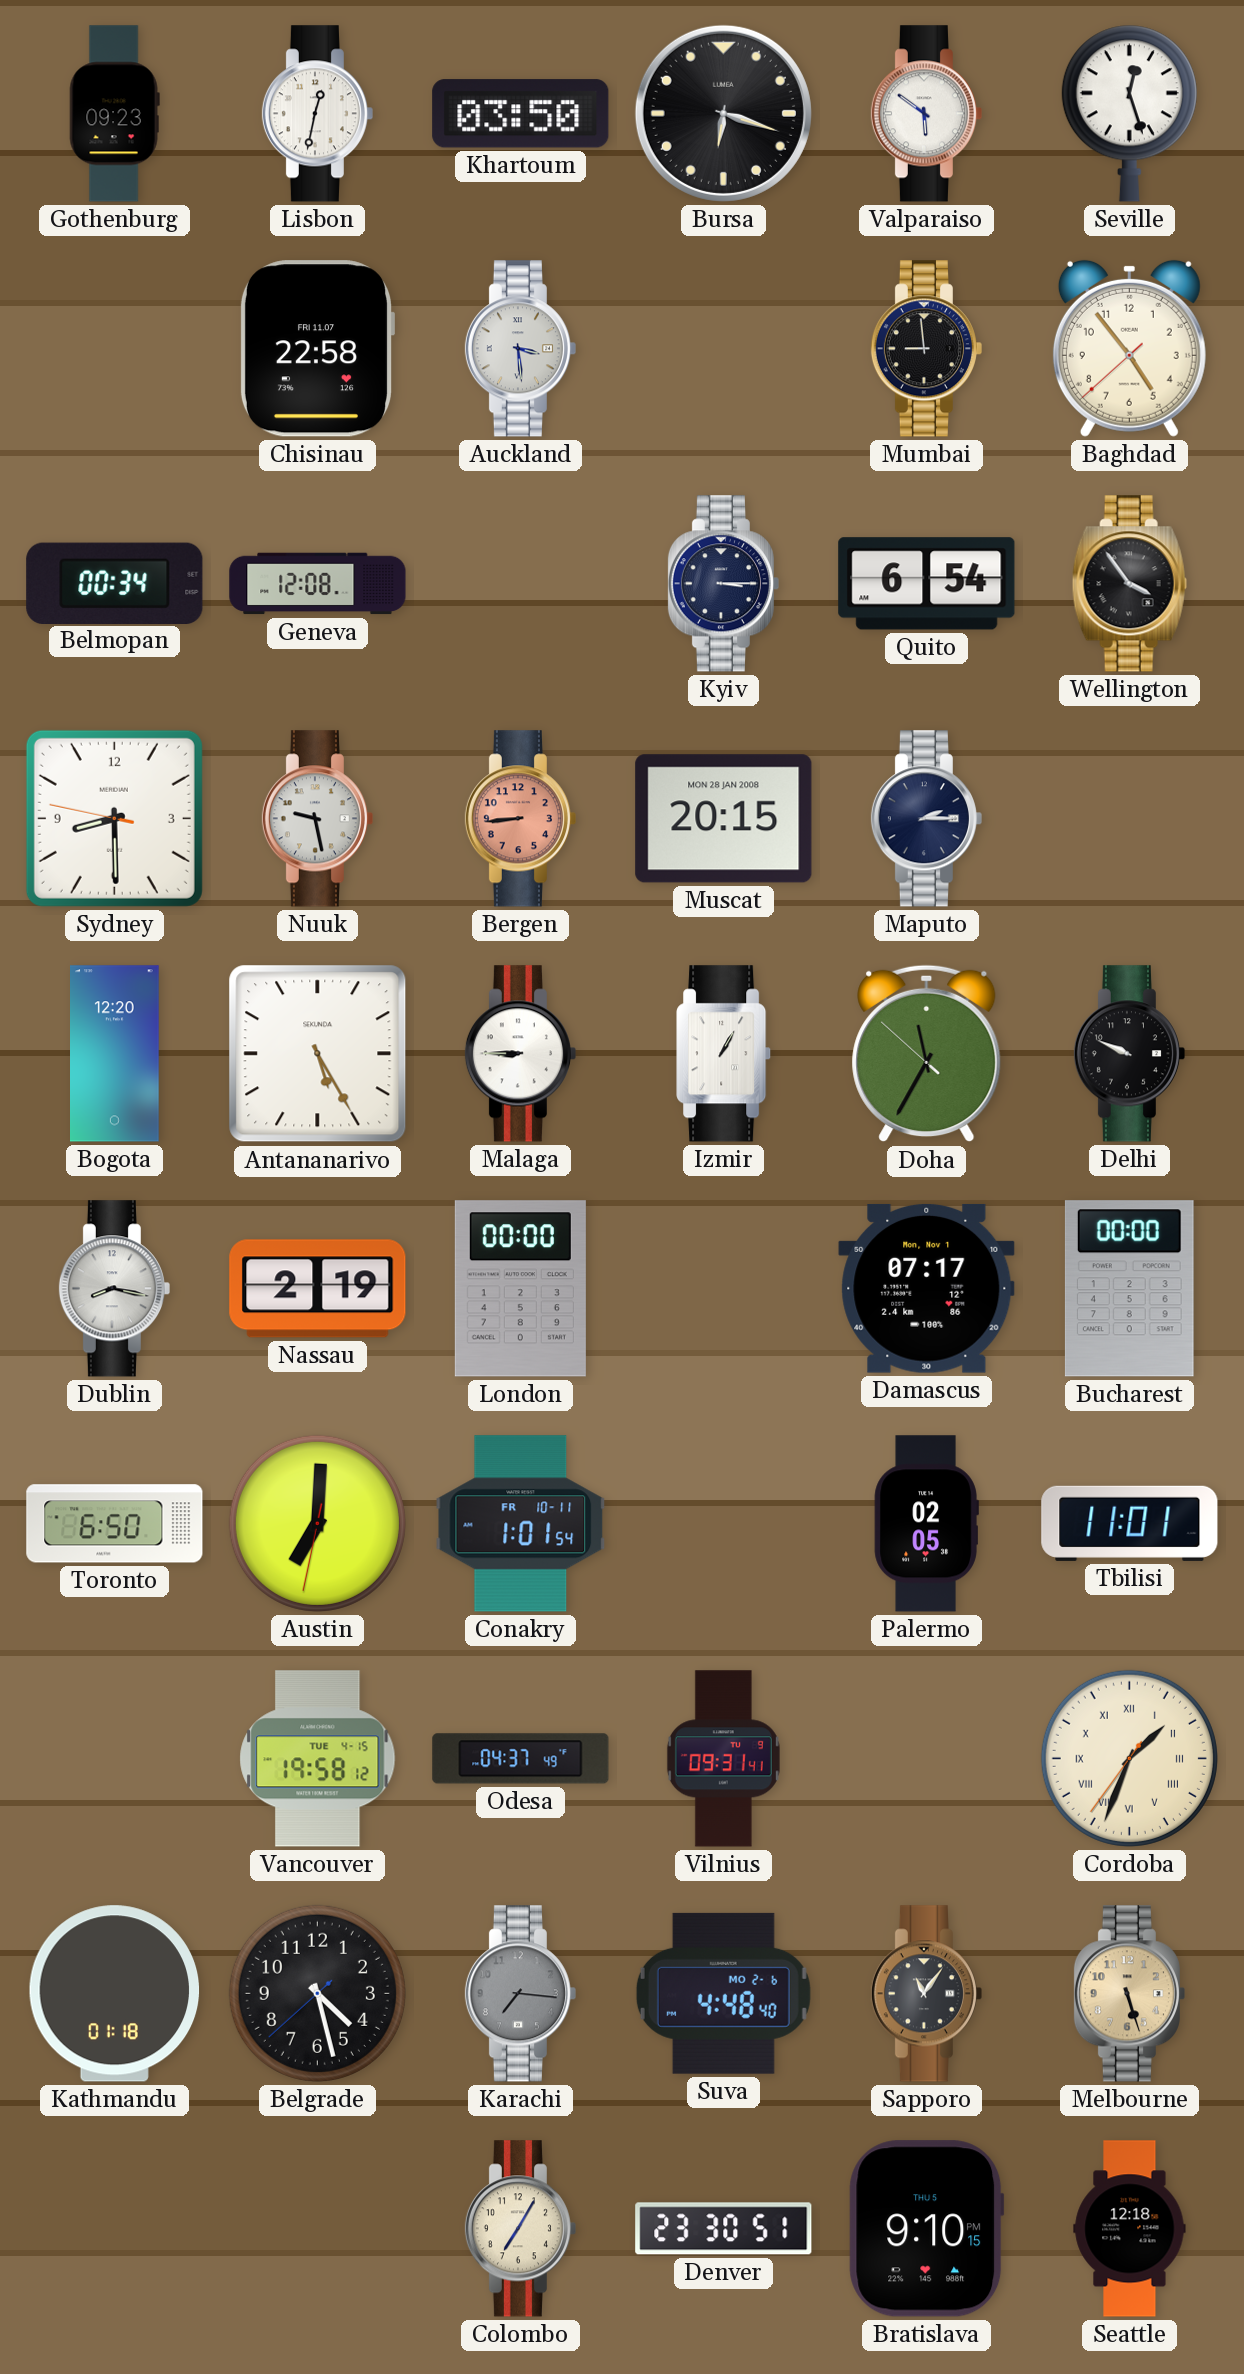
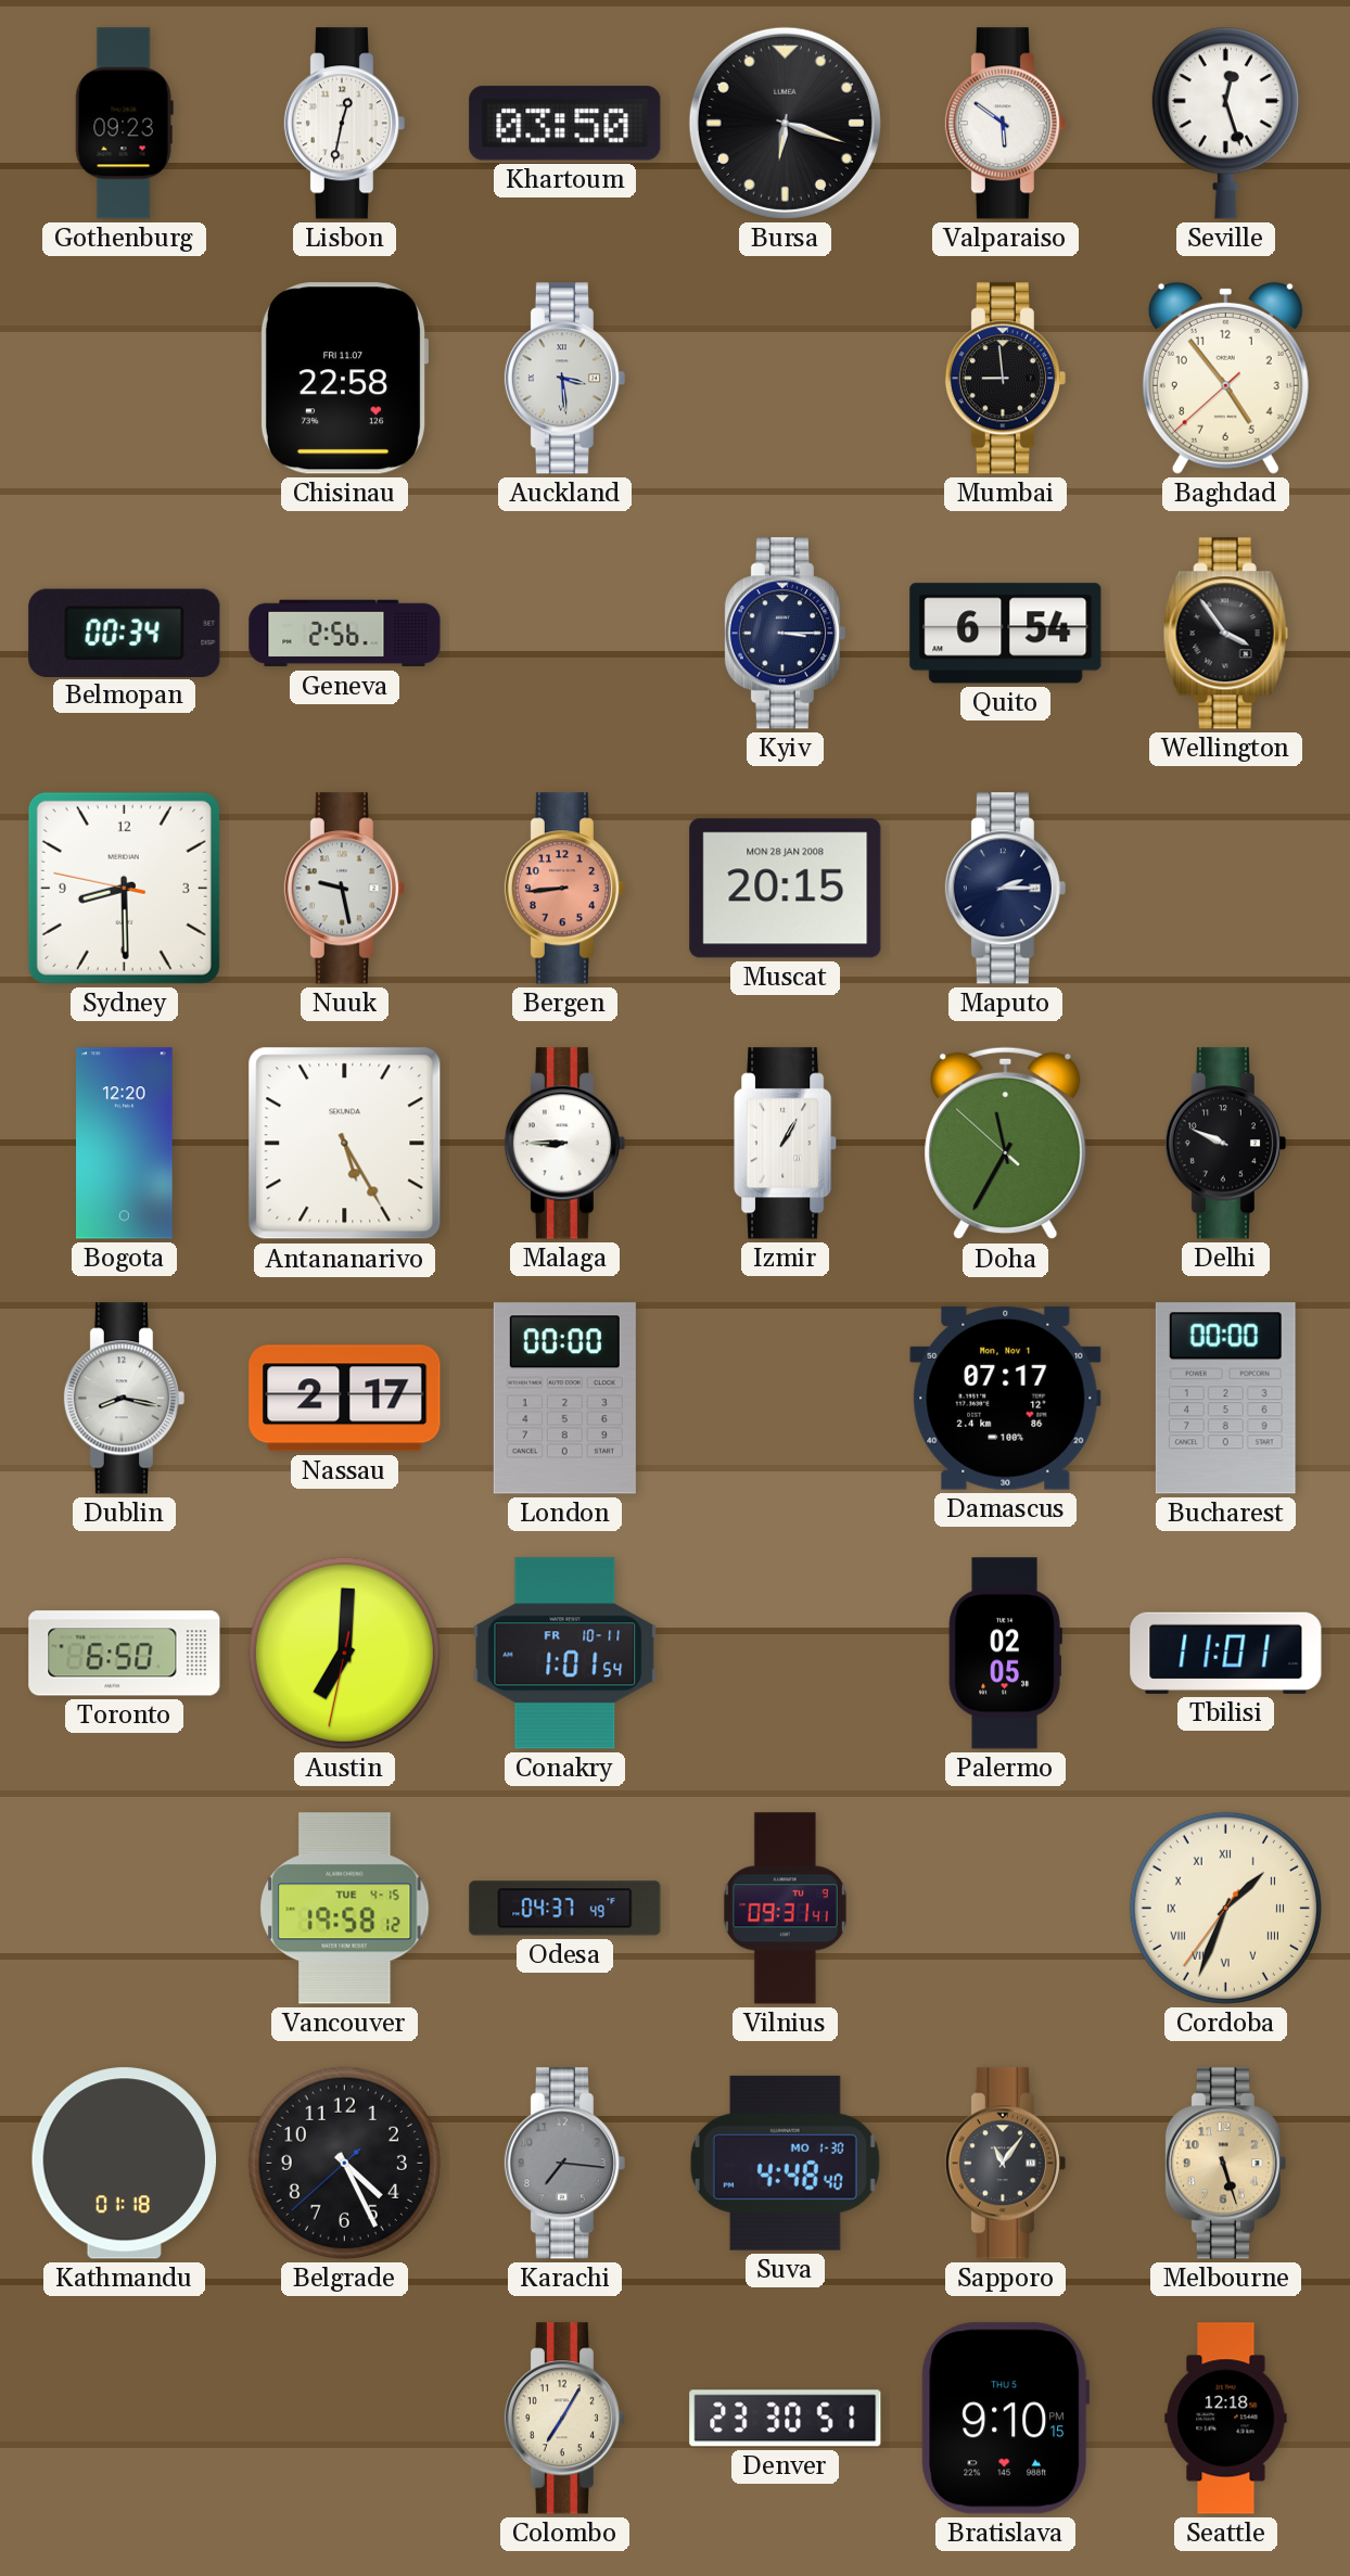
Geneva: 12:08 -> 2:56 (345, 634)
Nassau: 2:19 -> 2:17 (345, 1399)
Belgrade: 4:27 -> 4:25 (344, 2163)
Suva date: MO 2-6 -> MO 1-30 (785, 2163)
